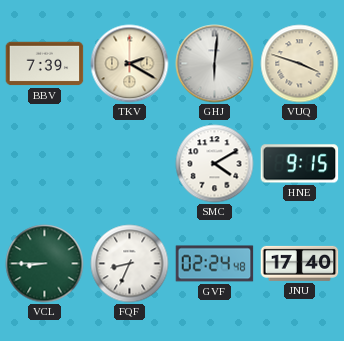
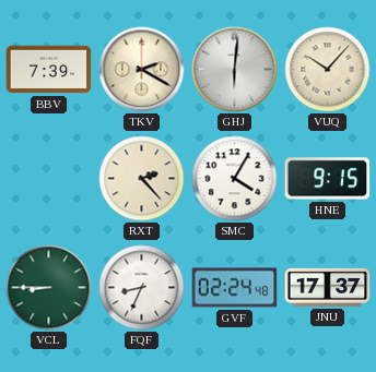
VUQ: 3:48 -> 10:07 (328, 70)
RXT: none -> 2:23 (142, 179)
SMC: 4:10 -> 4:05 (235, 179)
JNU: 17:40 -> 17:37 (328, 287)
